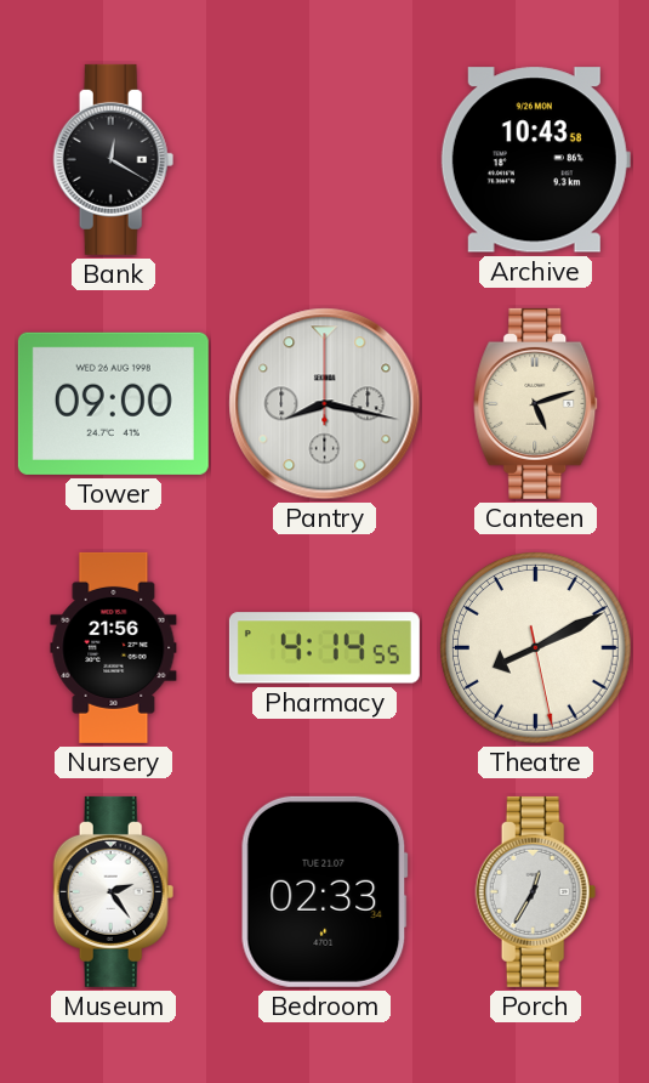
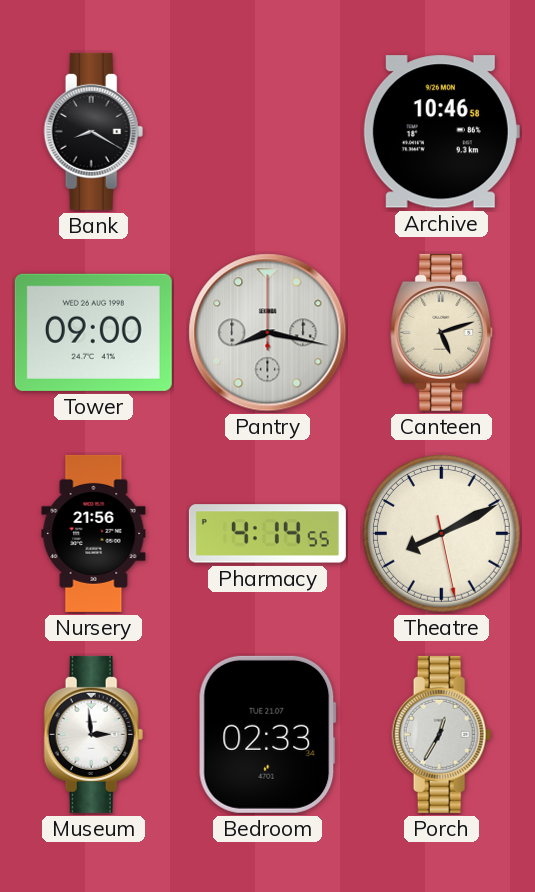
Bank: 12:20 -> 8:20 (94, 131)
Archive: 10:43 -> 10:46 (441, 132)
Museum: 2:24 -> 2:59 (94, 734)
